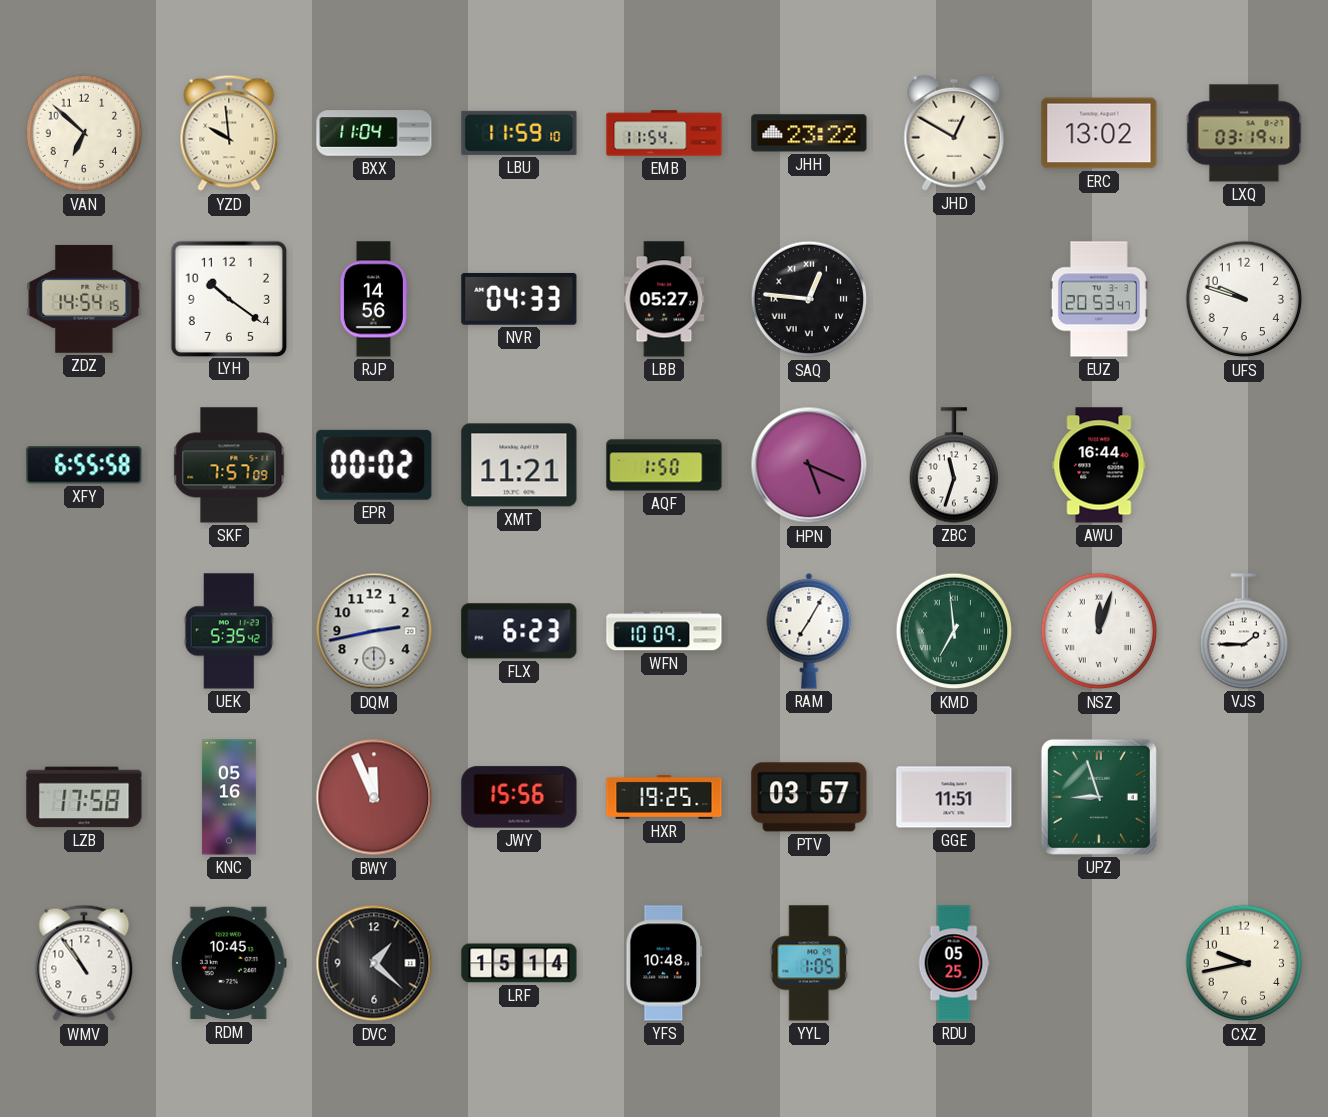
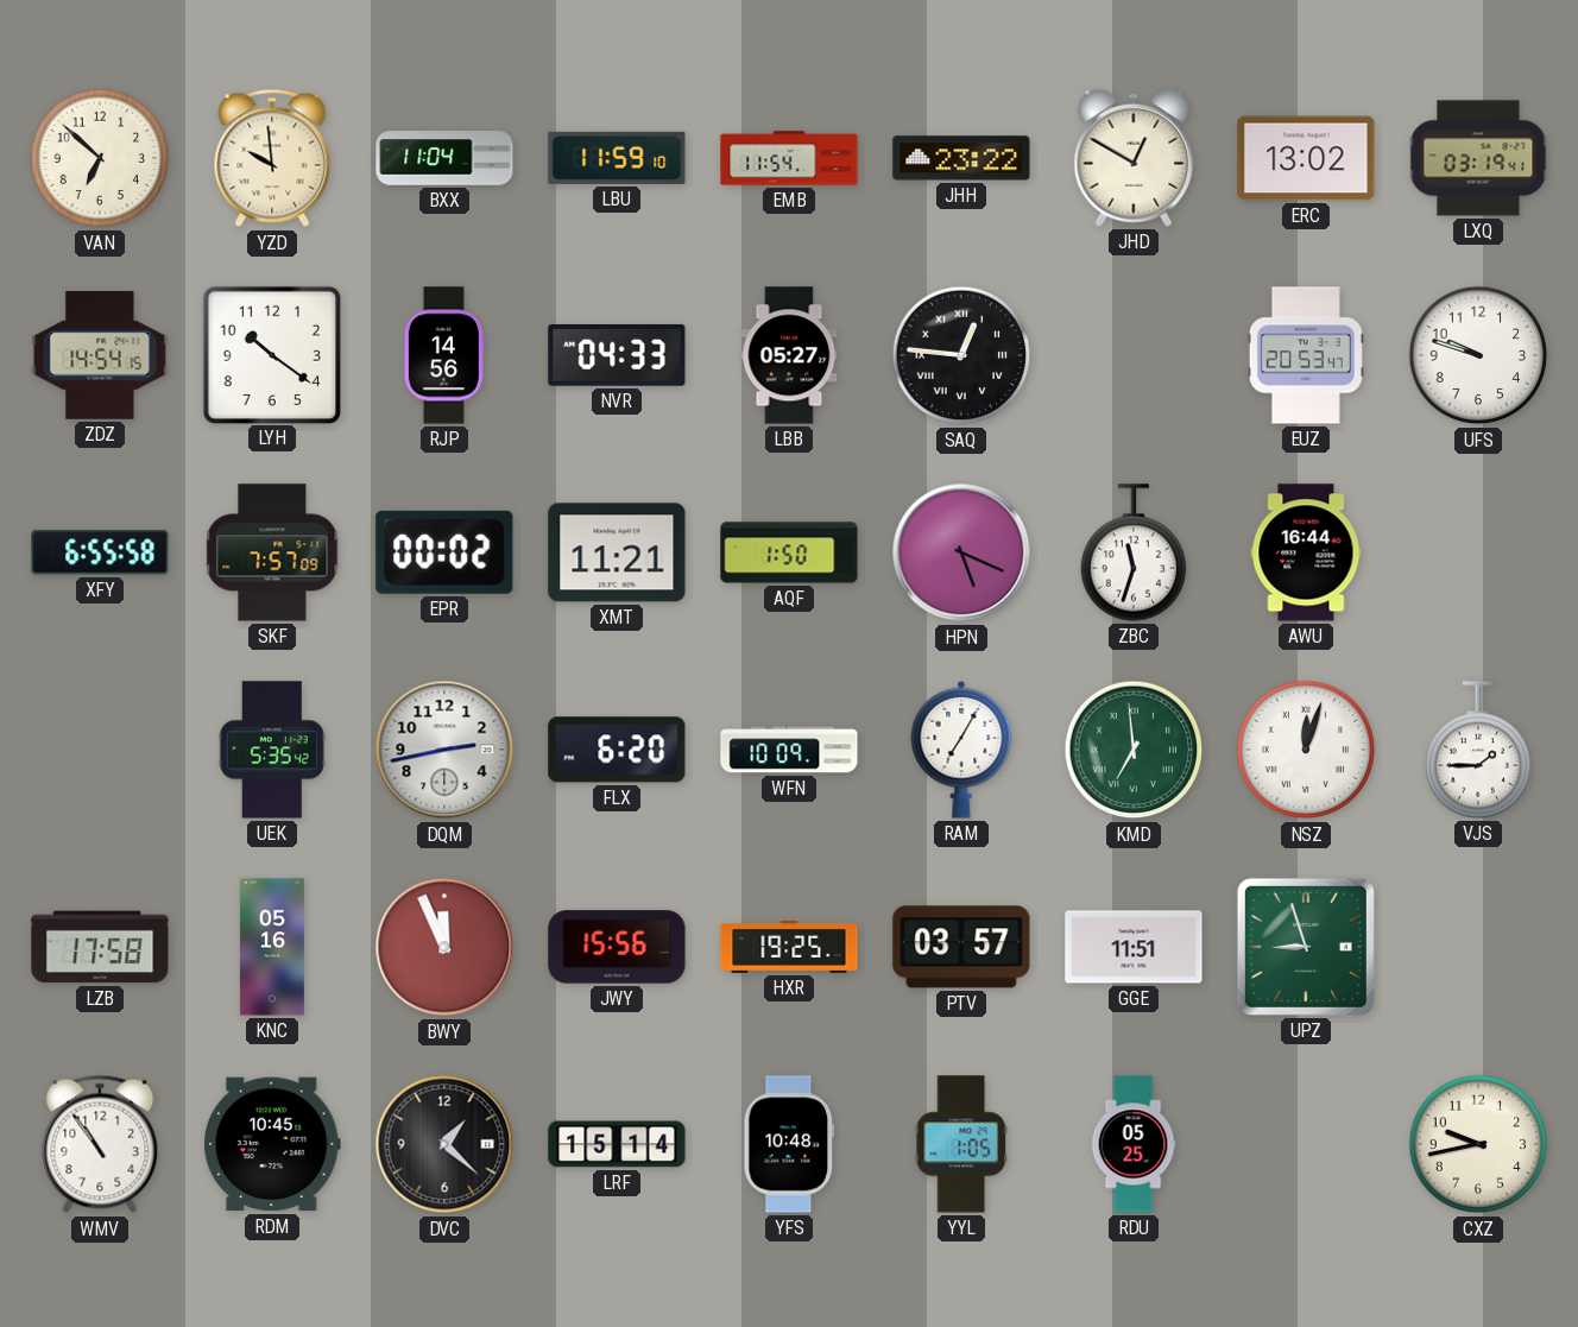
FLX: 6:23 -> 6:20 (617, 750)
